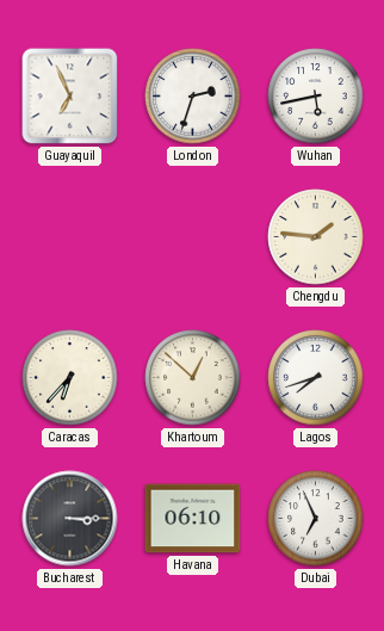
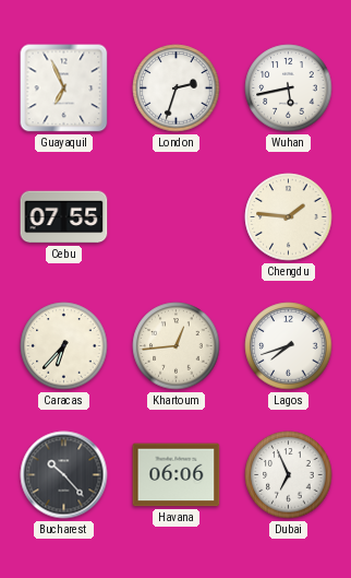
Cebu: none -> 07:55 (64, 217)
Khartoum: 12:52 -> 12:44 (177, 346)
Bucharest: 3:15 -> 10:23 (64, 475)
Havana: 06:10 -> 06:06 (177, 475)
